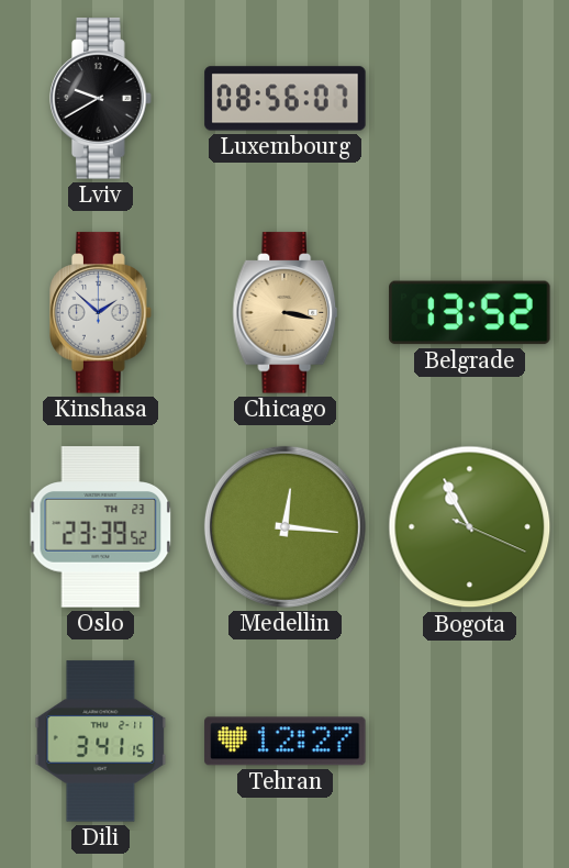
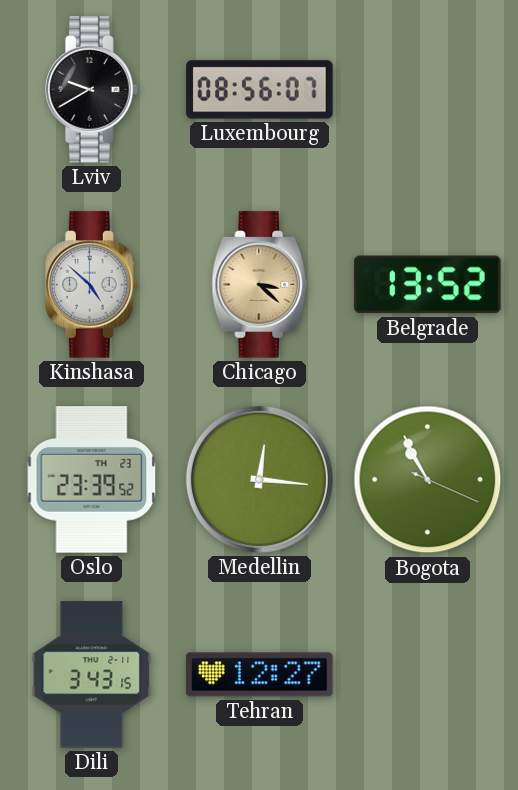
Kinshasa: 1:52 -> 4:52 (92, 285)
Chicago: 3:17 -> 3:22 (260, 285)
Dili: 3:41 -> 3:43 (92, 675)
